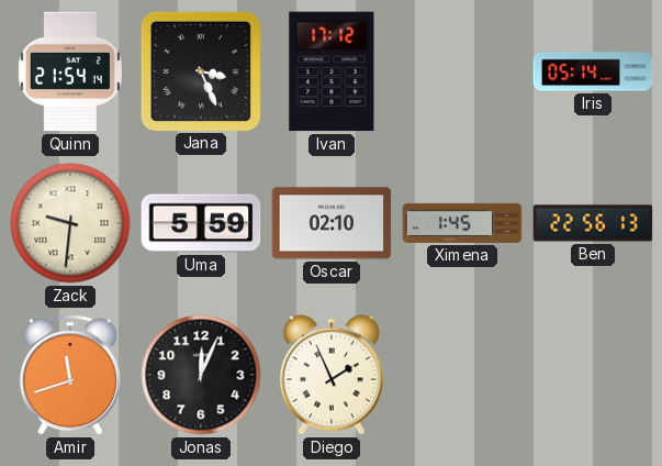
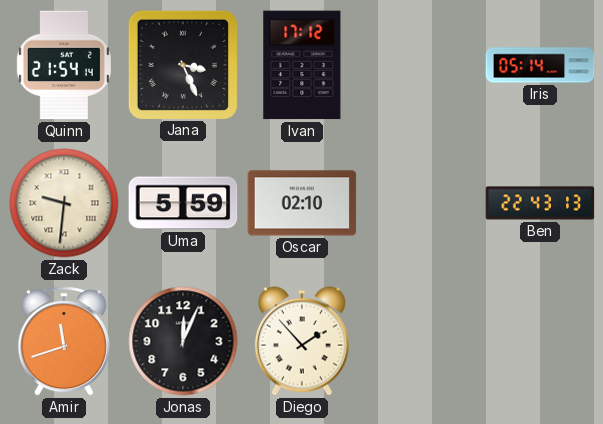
Ximena: 1:45 -> none (462, 223)
Ben: 22:56 -> 22:43 (540, 203)
Diego: 1:56 -> 1:53 (302, 341)
